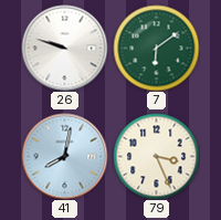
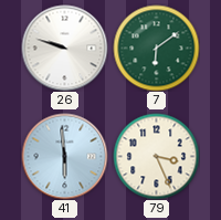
41: 8:02 -> 5:59 (64, 156)
